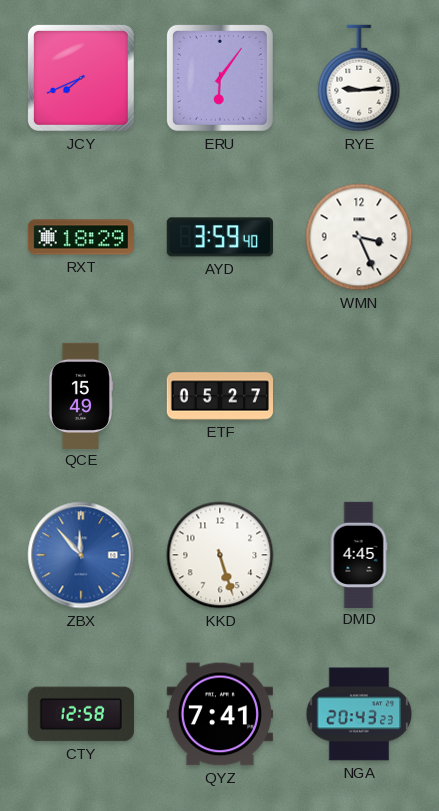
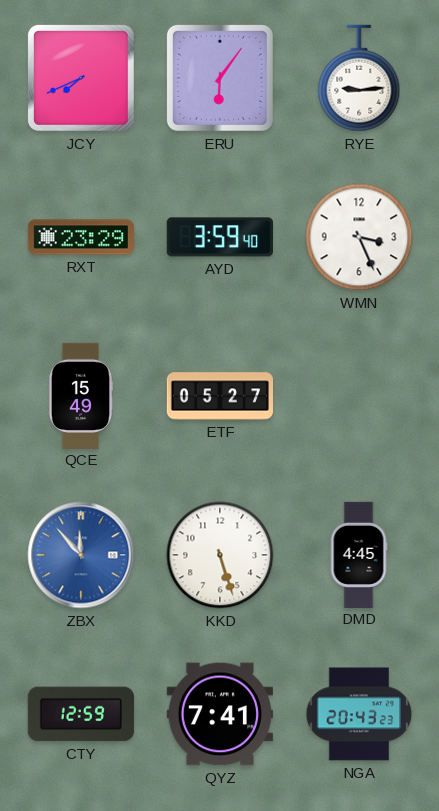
RXT: 18:29 -> 23:29 (80, 237)
CTY: 12:58 -> 12:59 (81, 714)
